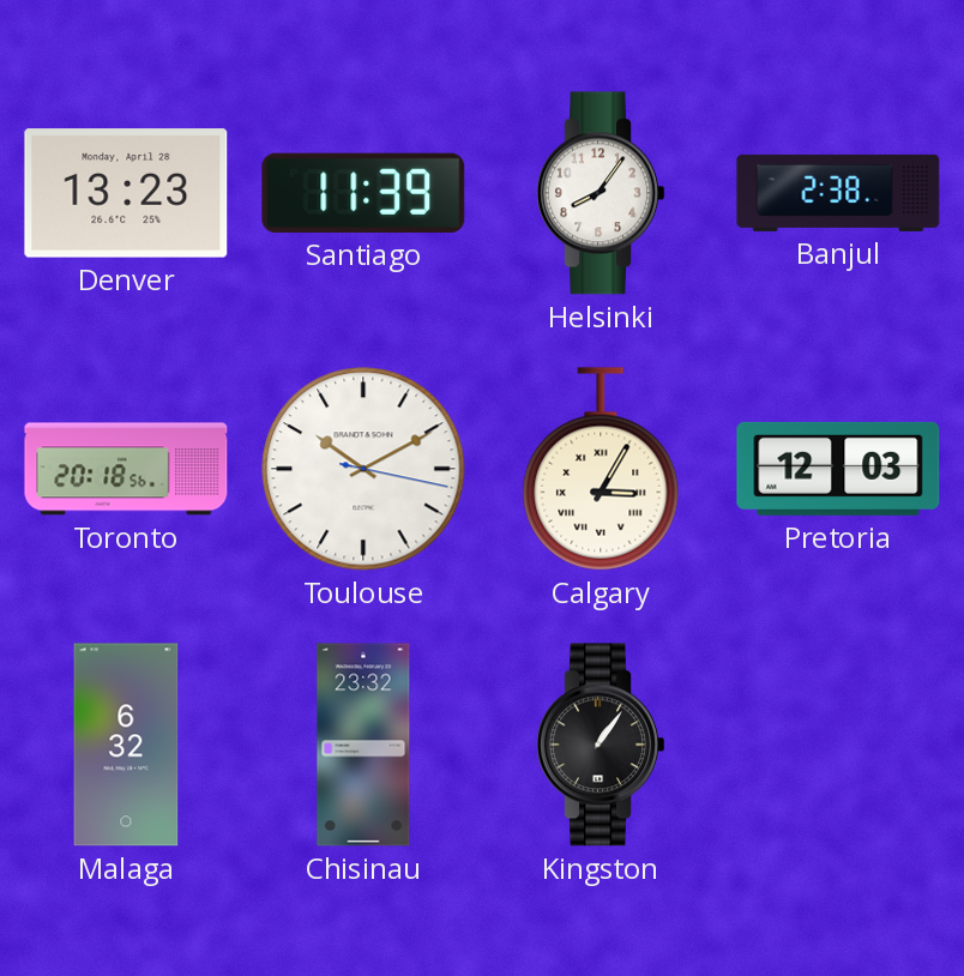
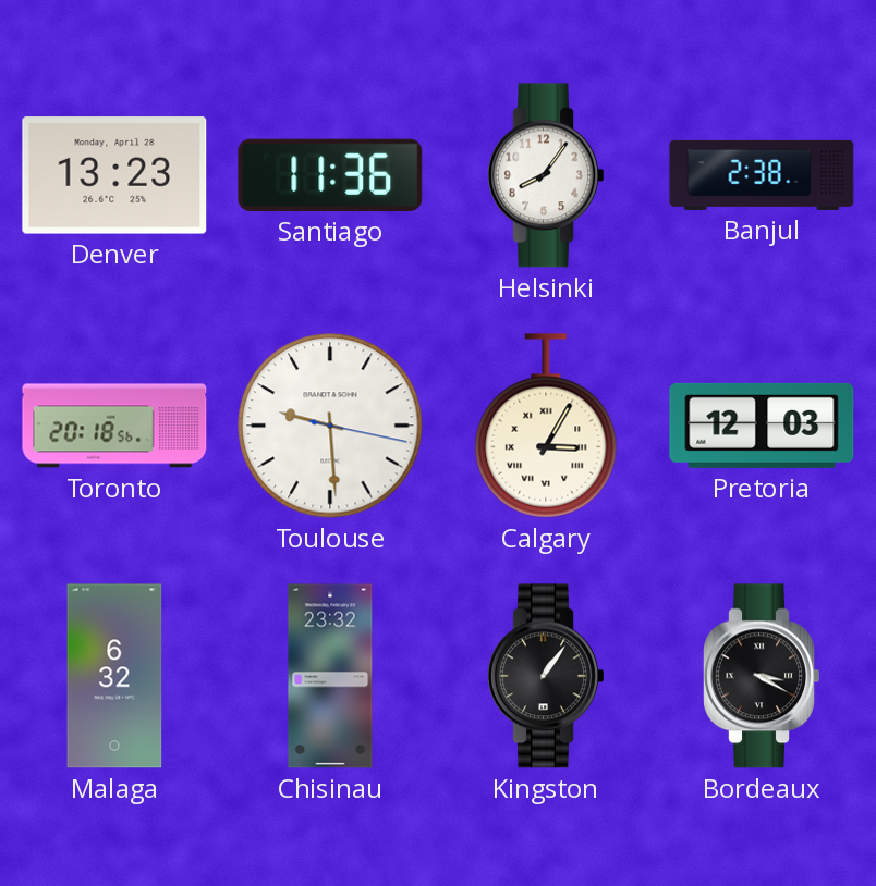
Santiago: 11:39 -> 11:36 (330, 175)
Toulouse: 10:10 -> 9:29 (330, 426)
Bordeaux: none -> 3:20 (762, 676)
